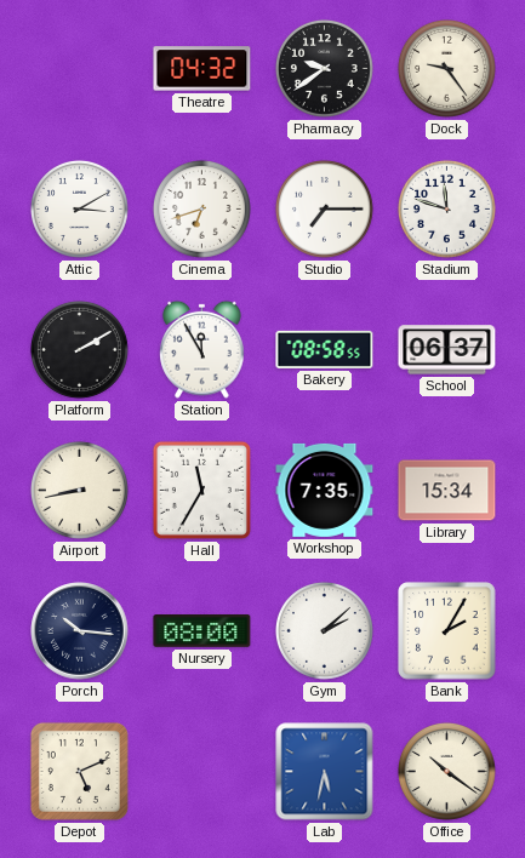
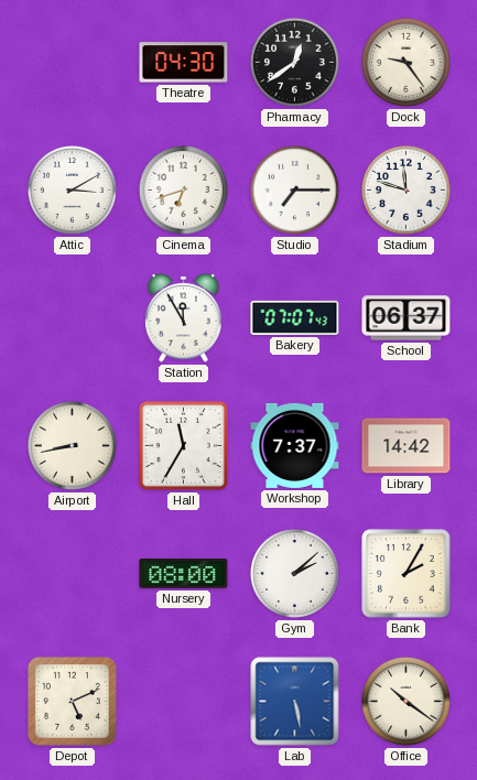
Theatre: 04:32 -> 04:30 (184, 63)
Pharmacy: 9:39 -> 12:39 (294, 62)
Platform: 2:10 -> none (79, 349)
Bakery: 08:58 -> 07:07 (295, 317)
Workshop: 7:35 -> 7:37 (295, 445)
Library: 15:34 -> 14:42 (406, 446)
Porch: 10:16 -> none (80, 631)
Lab: 5:32 -> 5:28 (295, 702)
